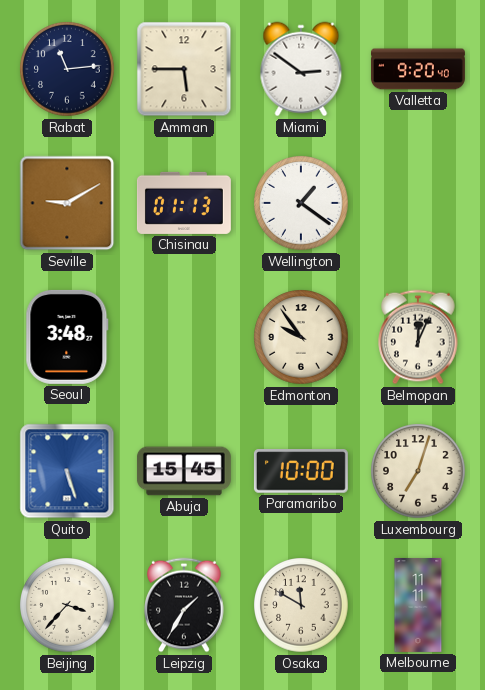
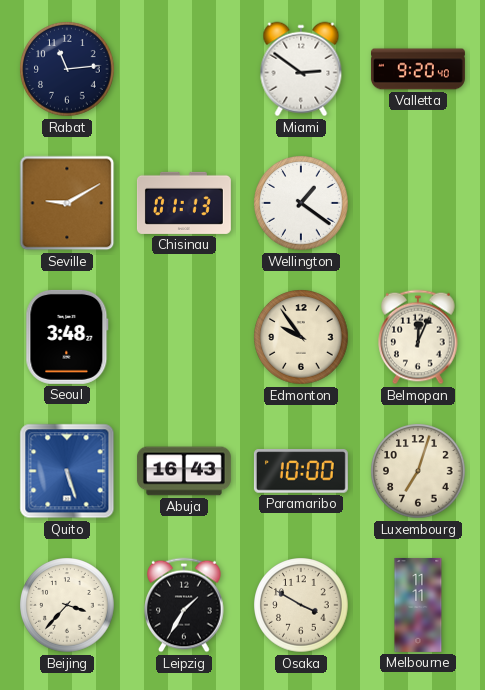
Amman: 5:45 -> none (184, 69)
Abuja: 15:45 -> 16:43 (184, 471)
Osaka: 11:50 -> 3:50 (301, 605)
